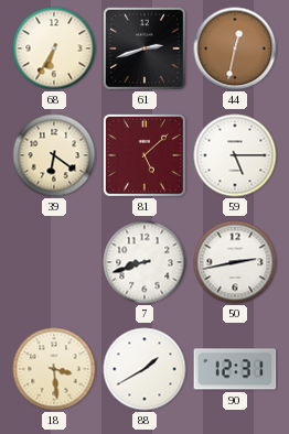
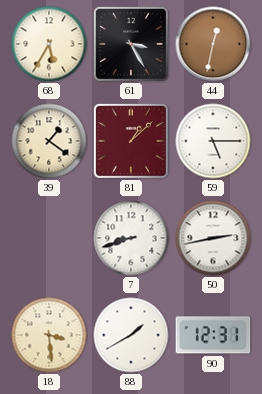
68: 6:35 -> 5:35 (49, 44)
61: 2:42 -> 3:25 (131, 44)
39: 6:21 -> 1:21 (49, 141)
81: 5:08 -> 1:08 (131, 141)
